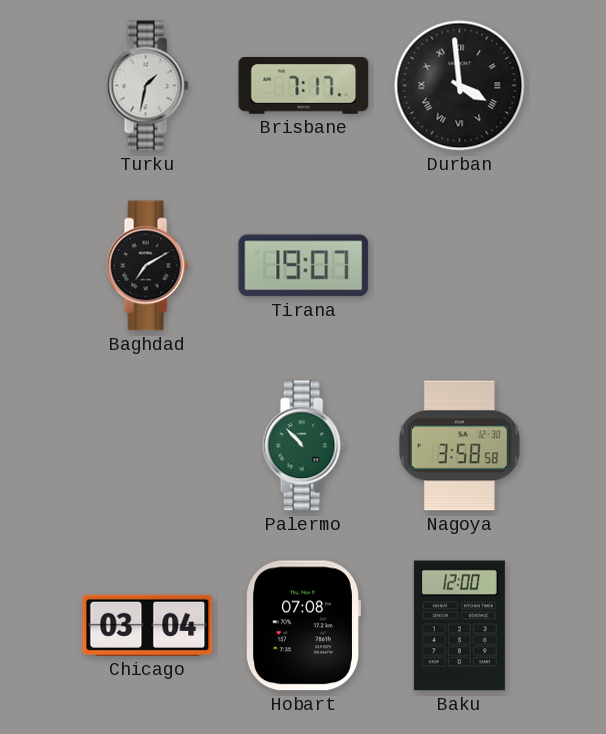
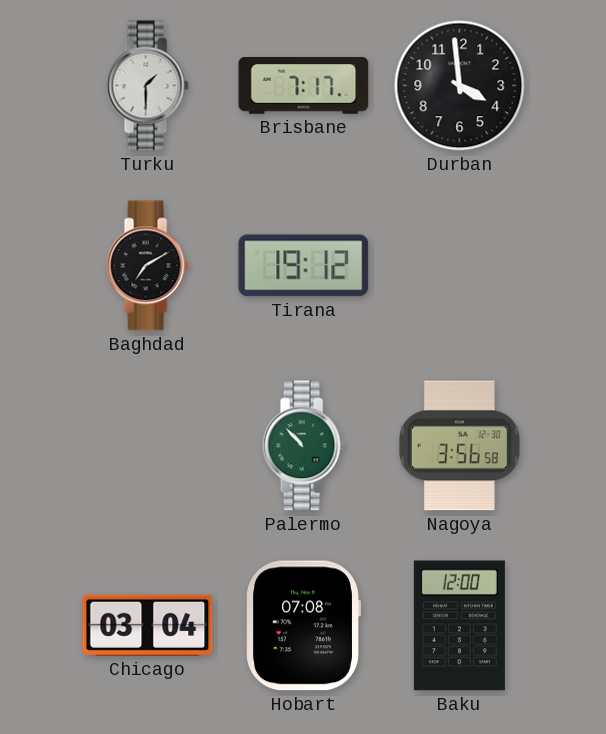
Turku: 1:32 -> 1:30 (147, 86)
Durban numerals: Roman -> Arabic (460, 86)
Tirana: 19:07 -> 19:12 (304, 266)
Nagoya: 3:58 -> 3:56 (459, 446)
